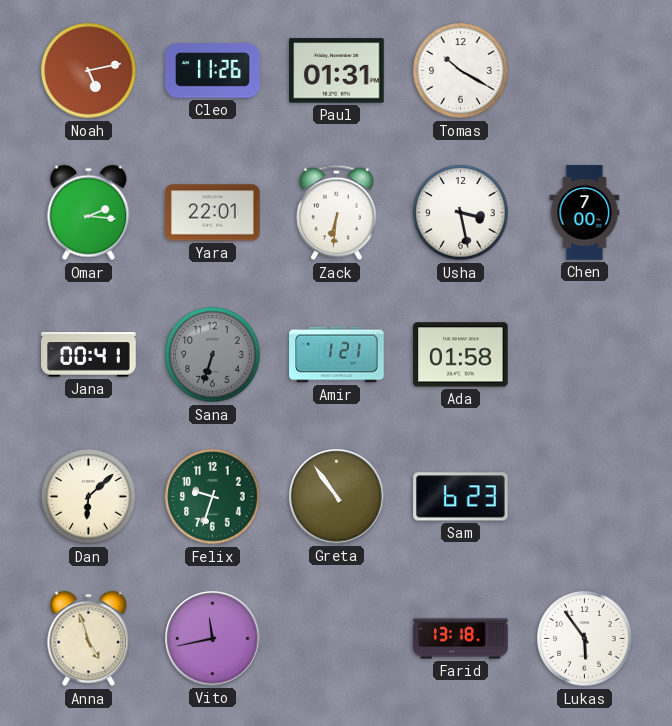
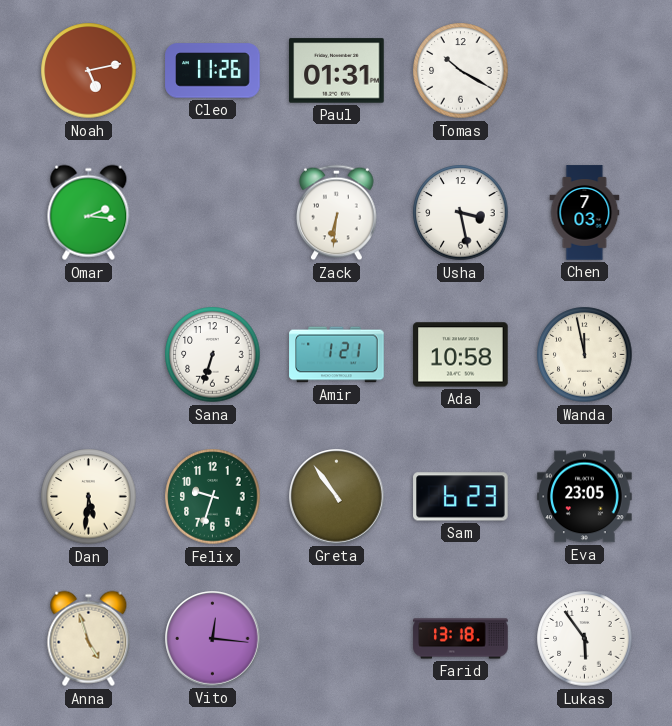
Yara: 22:01 -> none (213, 213)
Chen: 7:00 -> 7:03 (585, 213)
Jana: 00:41 -> none (89, 355)
Sana dial: grey -> white (213, 355)
Ada: 01:58 -> 10:58 (461, 355)
Wanda: none -> 11:58 (585, 355)
Dan: 6:08 -> 5:31 (89, 497)
Eva: none -> 23:05 (585, 497)
Vito: 11:43 -> 12:16 (213, 639)
